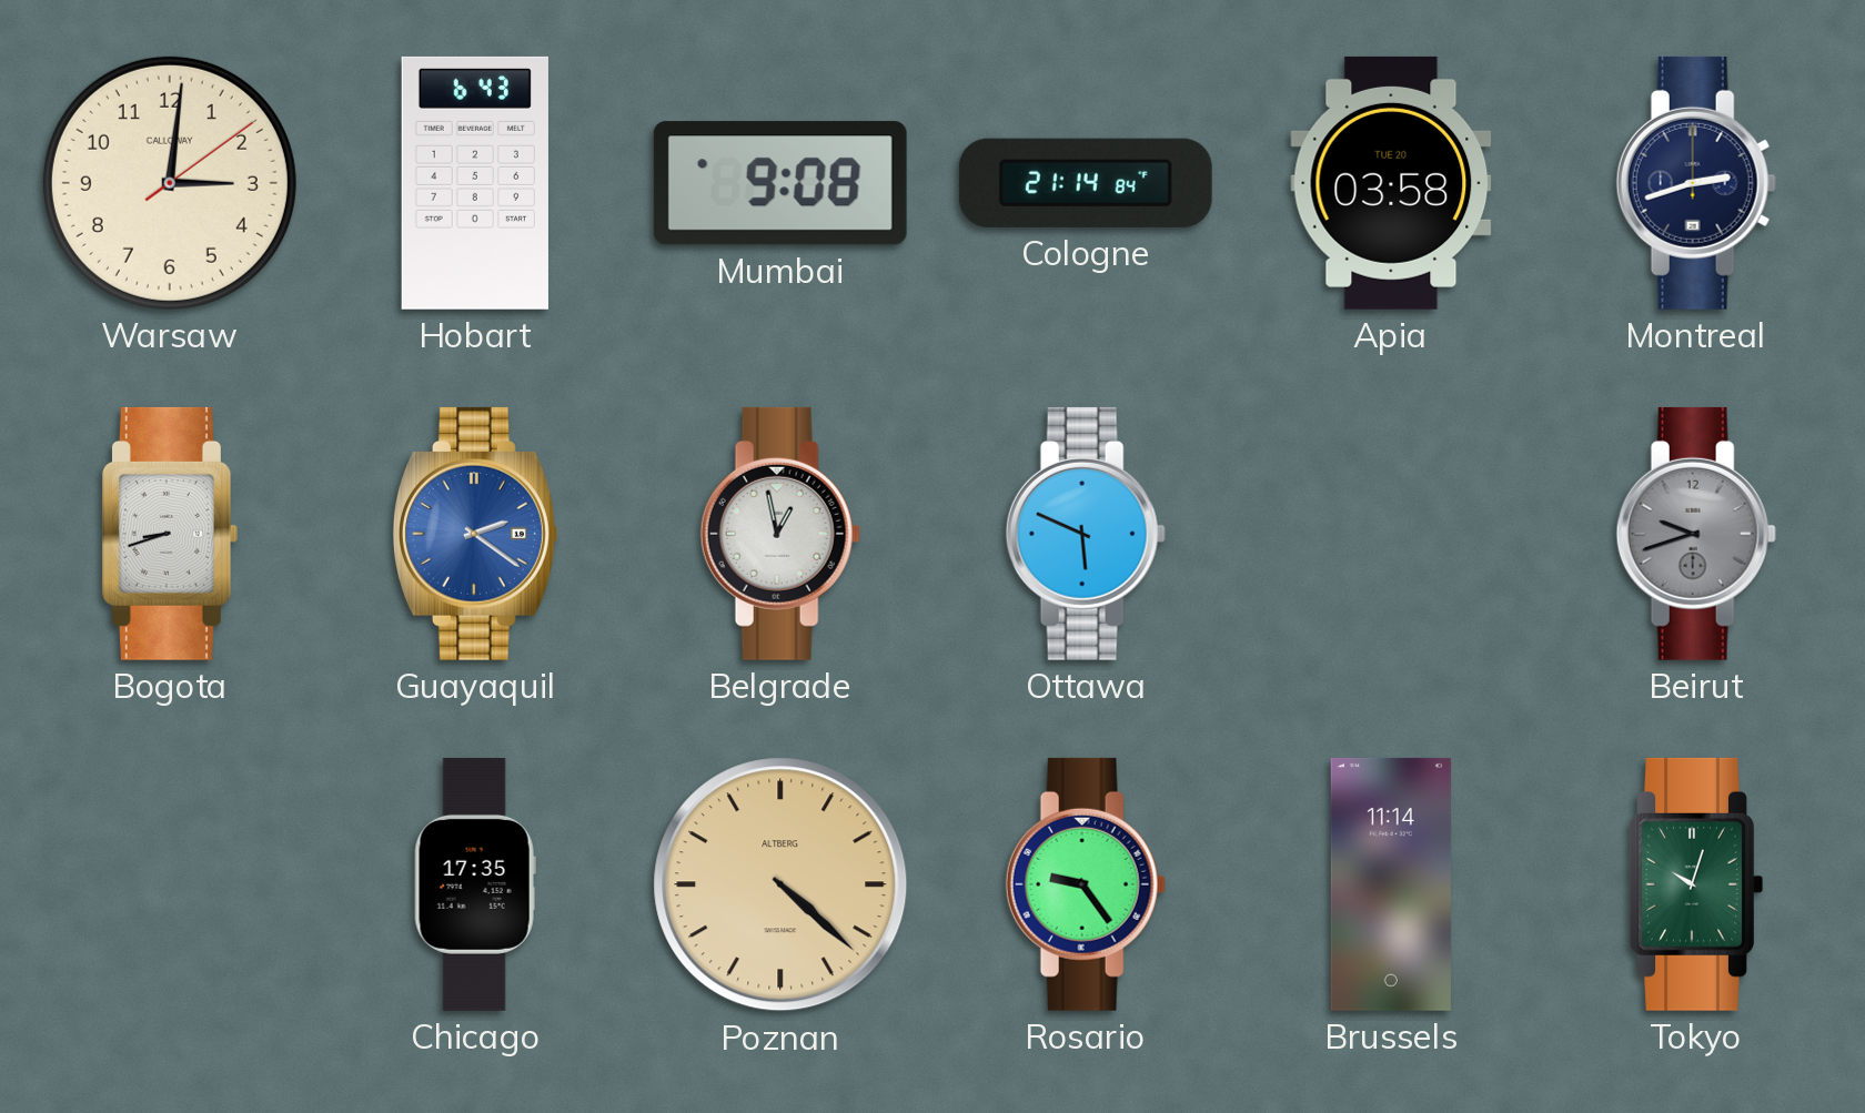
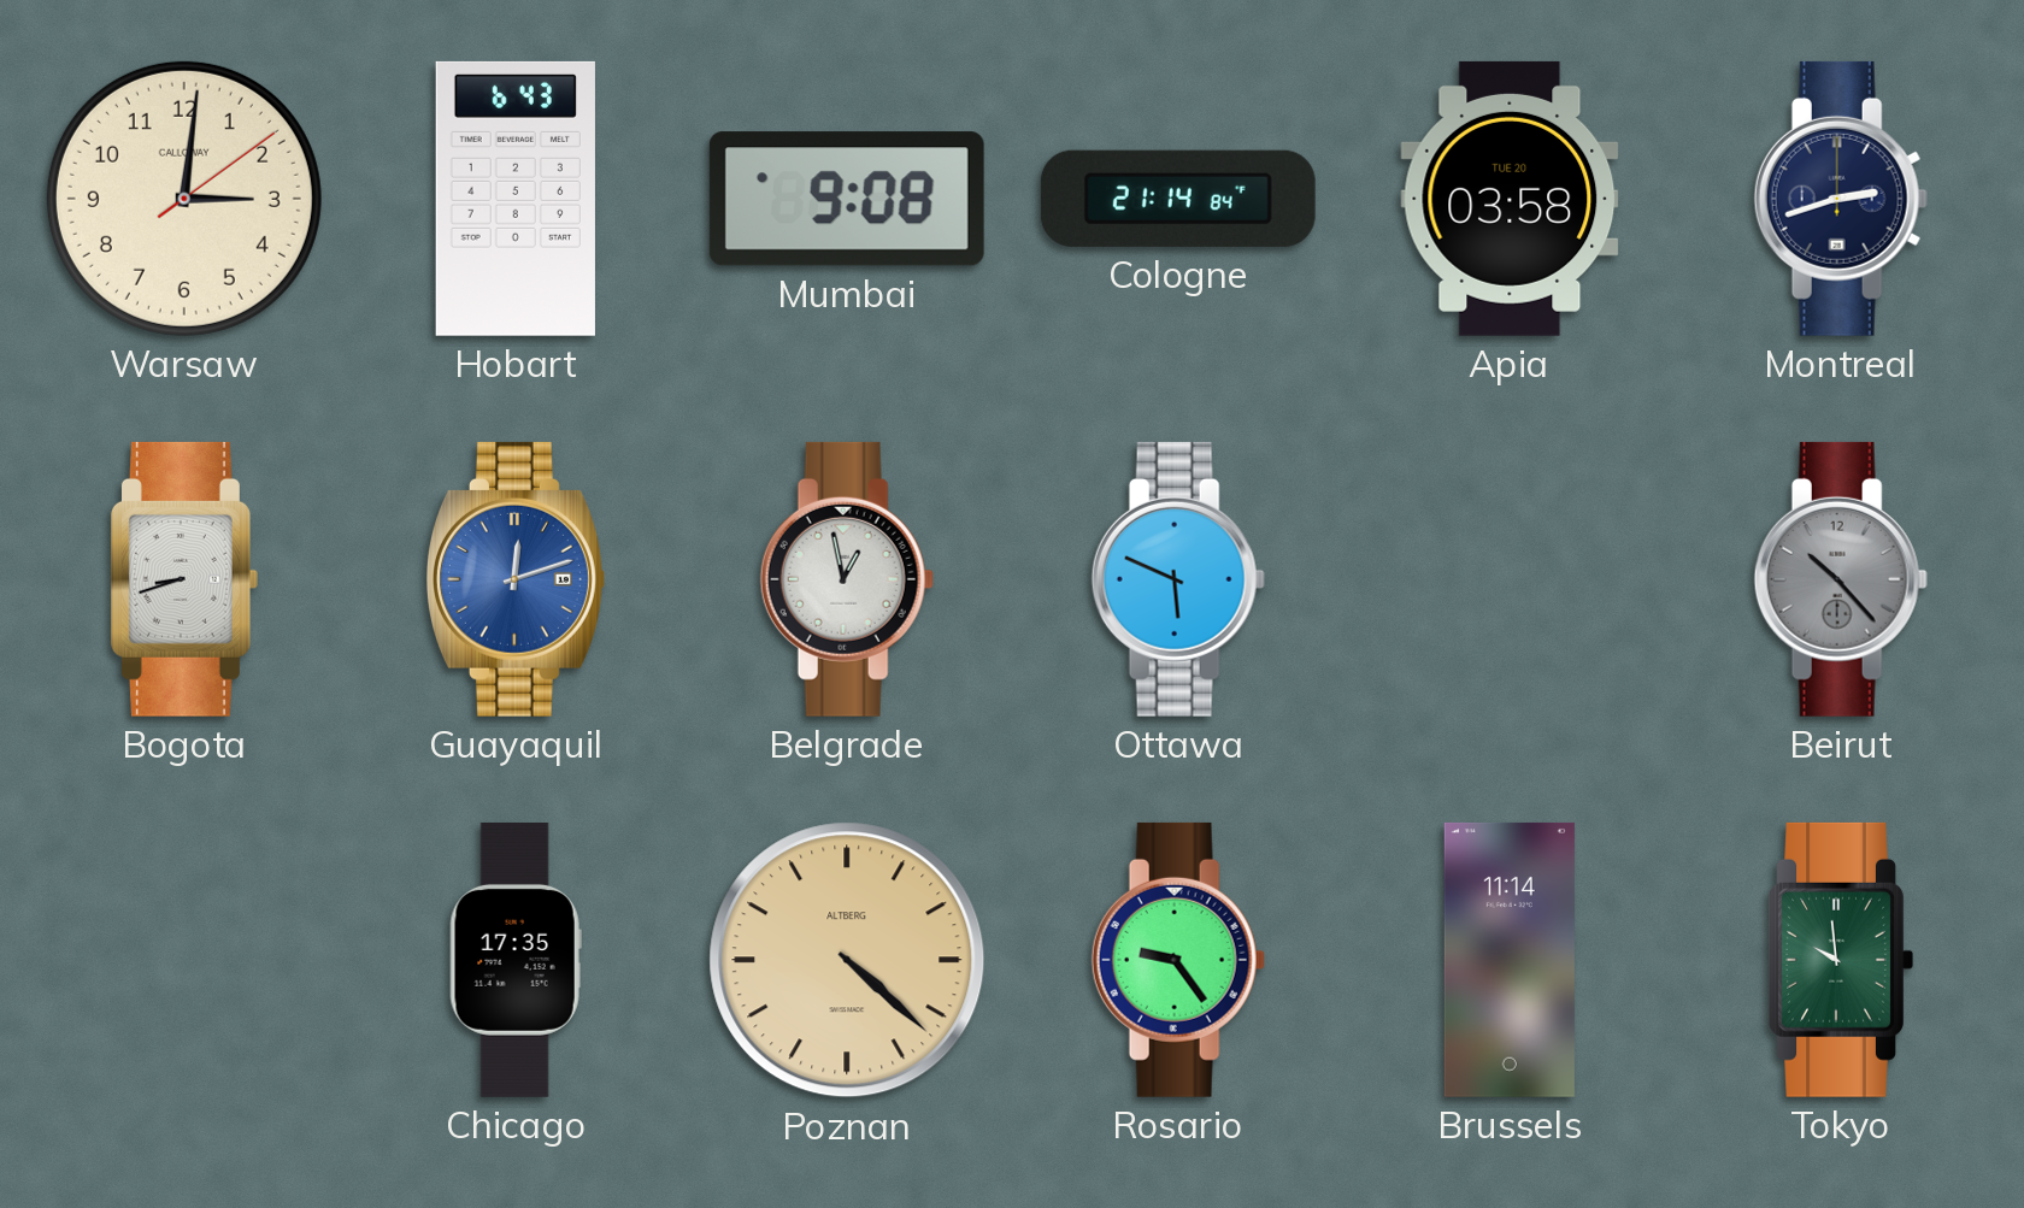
Guayaquil: 2:21 -> 12:12 (514, 579)
Beirut: 9:42 -> 10:23 (1841, 579)
Tokyo: 10:03 -> 9:59 (1841, 960)
